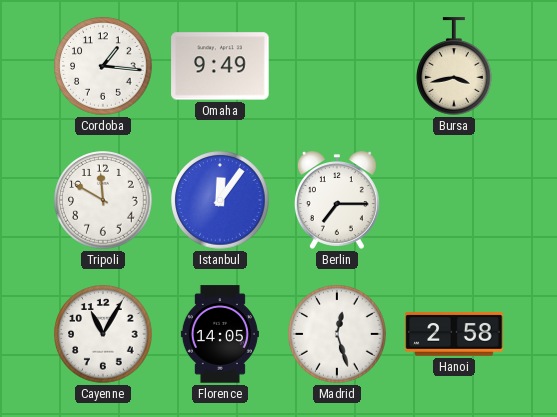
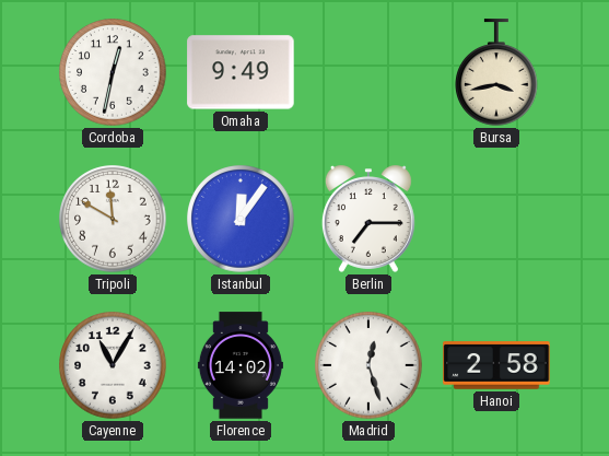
Cordoba: 1:16 -> 12:32 (113, 72)
Florence: 14:05 -> 14:02 (241, 365)
